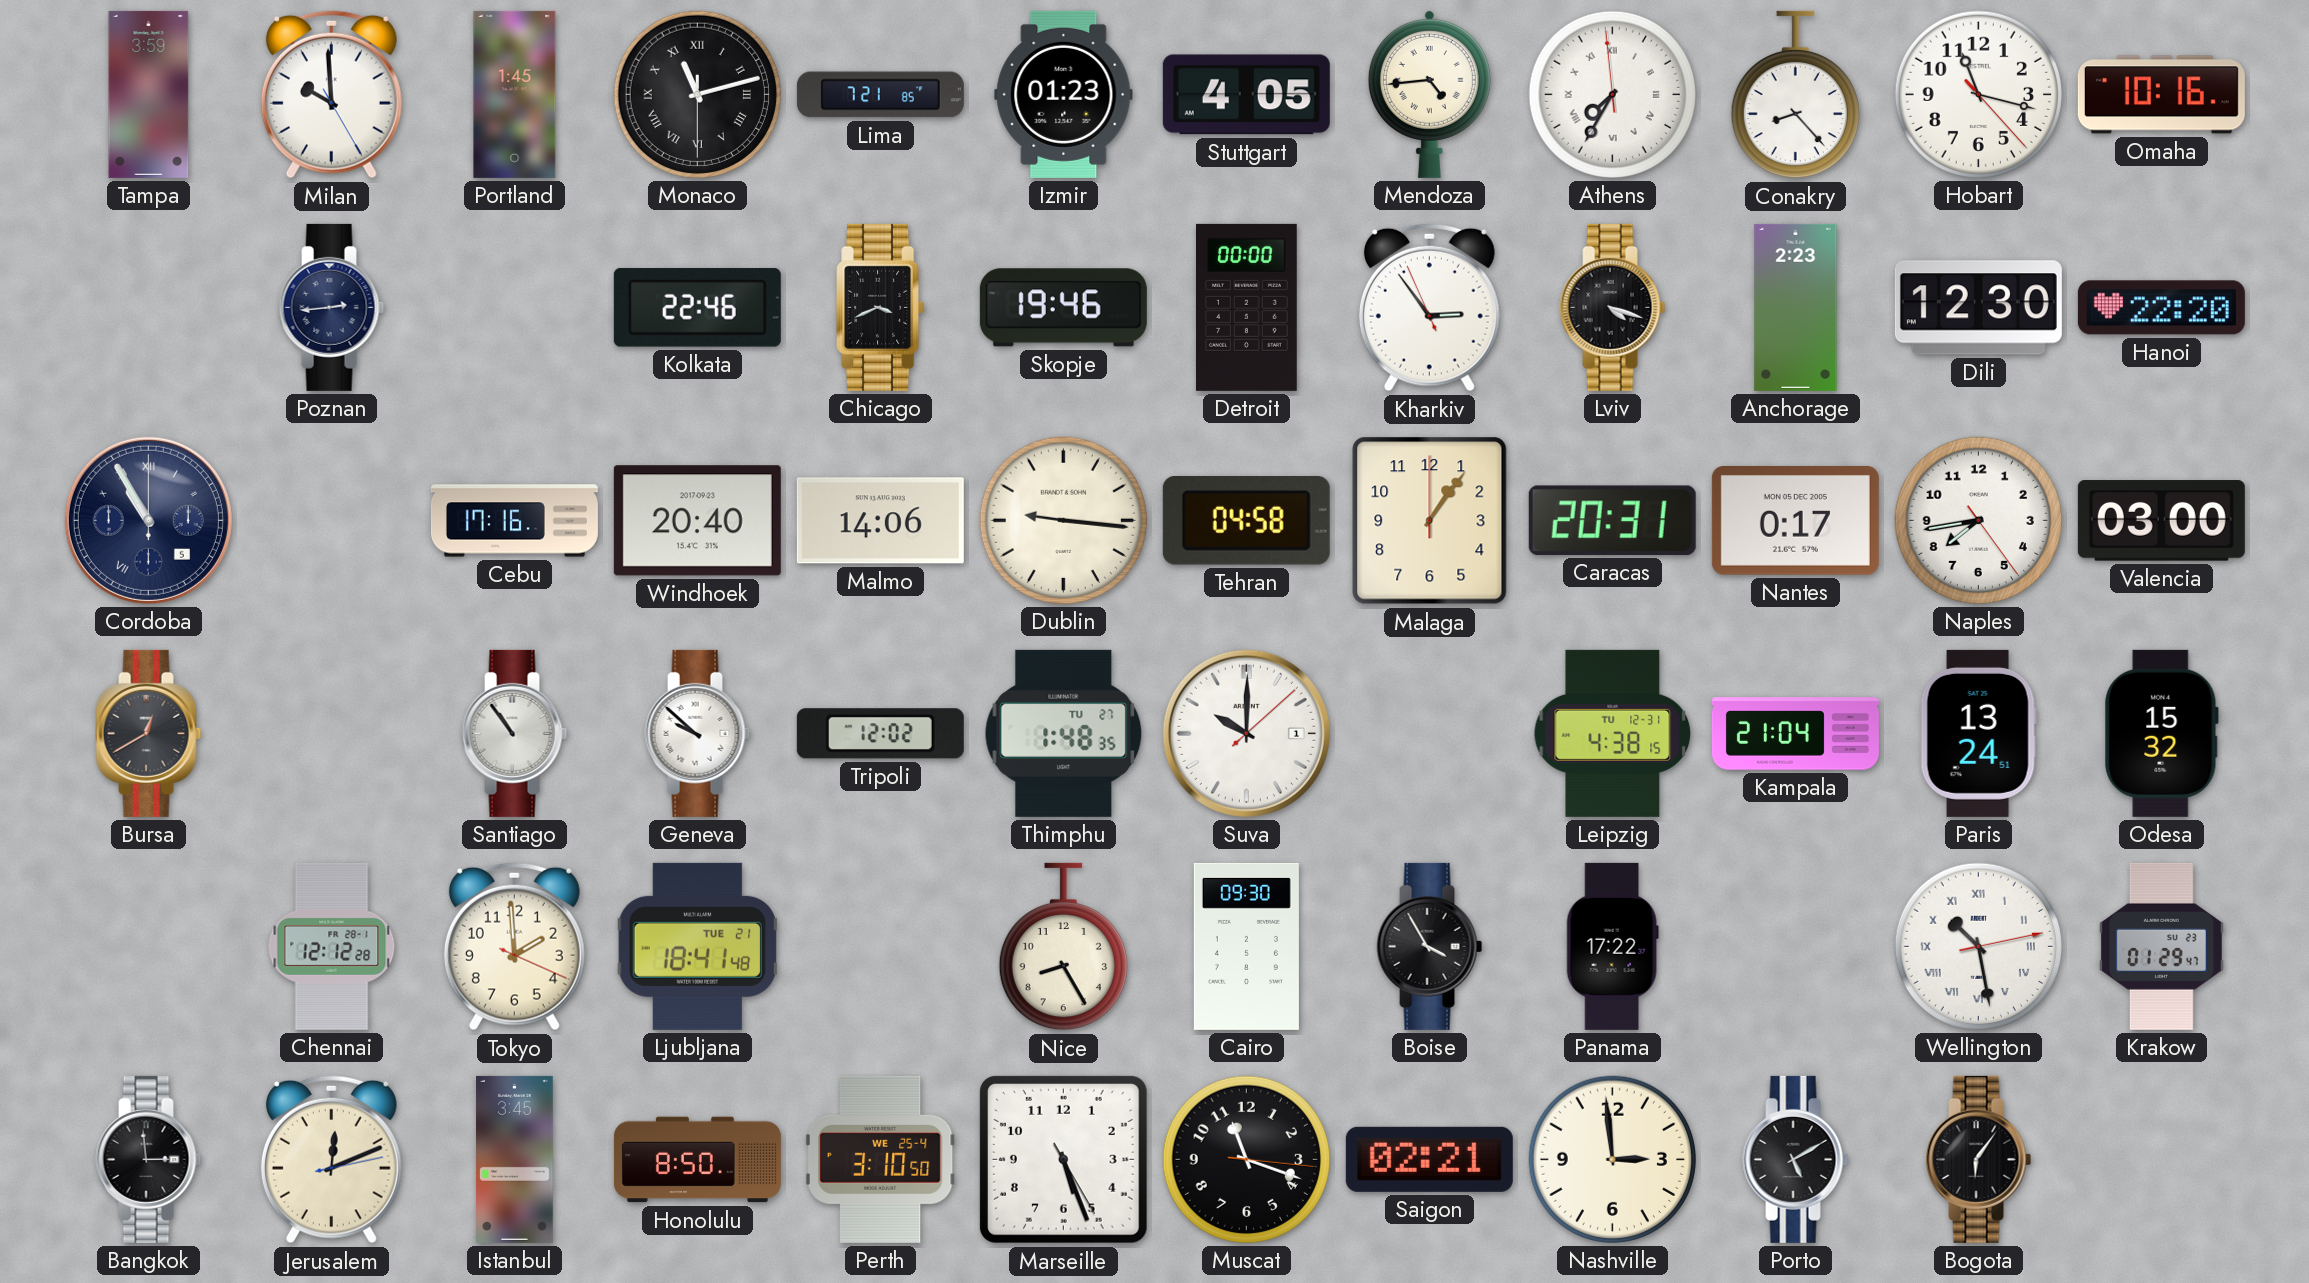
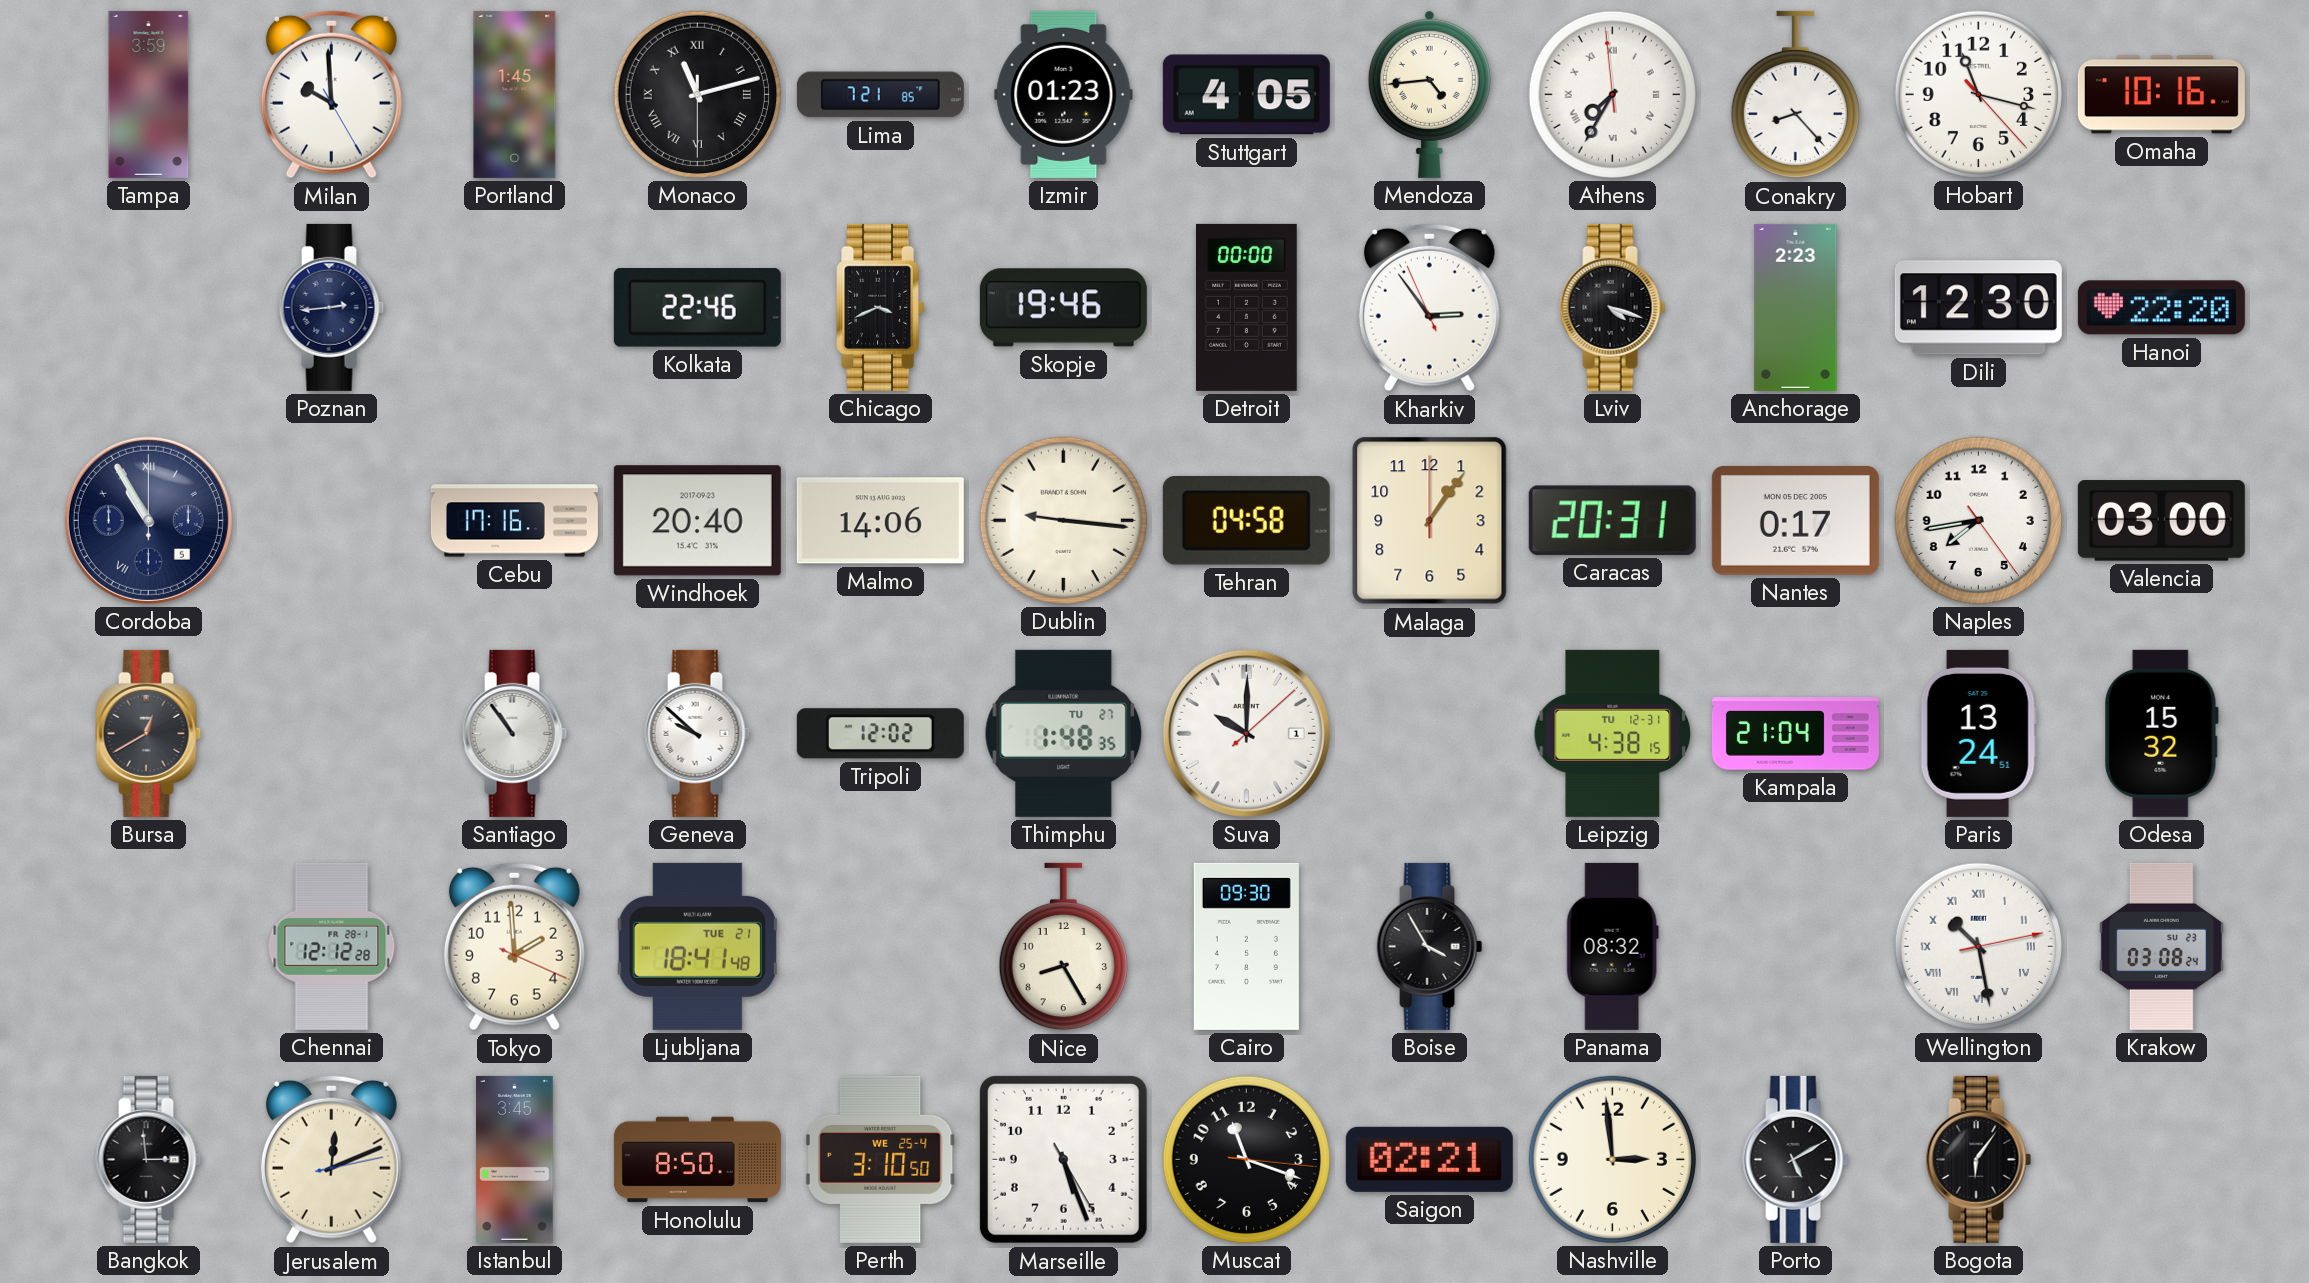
Panama: 17:22 -> 08:32 (1612, 946)
Krakow: 01:29 -> 03:08 (2161, 946)
